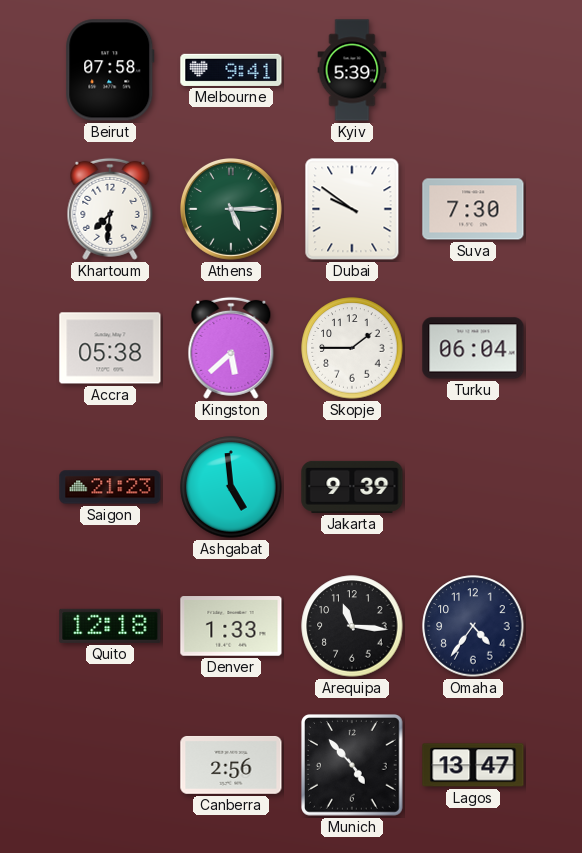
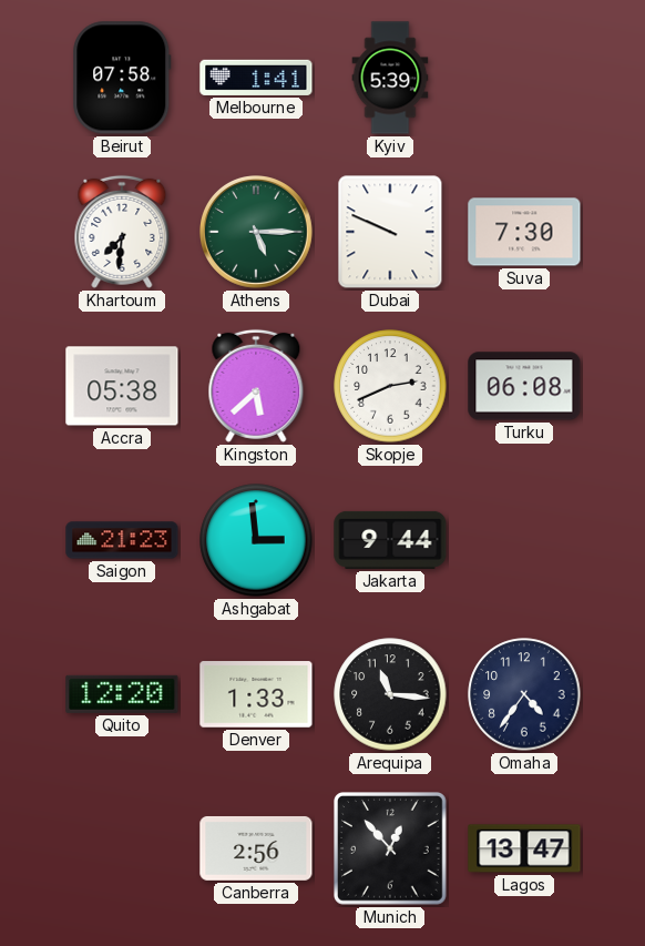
Melbourne: 9:41 -> 1:41 (256, 78)
Dubai: 9:51 -> 9:49 (390, 232)
Skopje: 1:45 -> 2:41 (390, 386)
Turku: 06:04 -> 06:08 (524, 386)
Ashgabat: 4:59 -> 2:59 (256, 540)
Jakarta: 9:39 -> 9:44 (390, 540)
Quito: 12:18 -> 12:20 (122, 694)
Munich: 4:53 -> 12:53 (391, 850)
